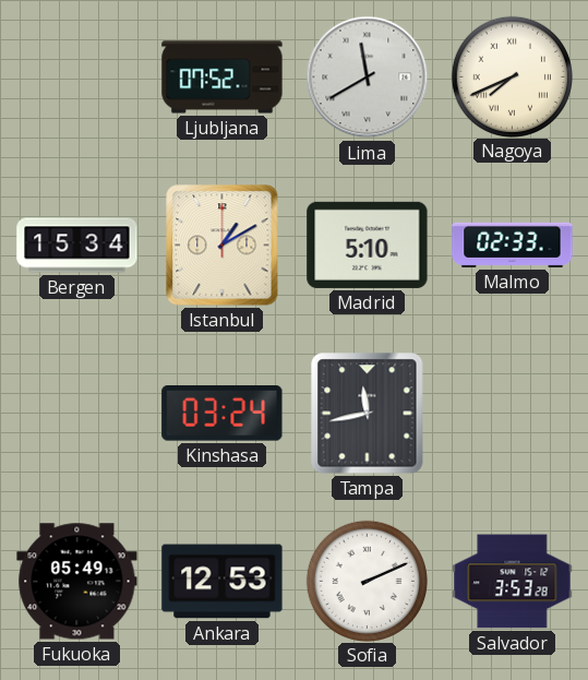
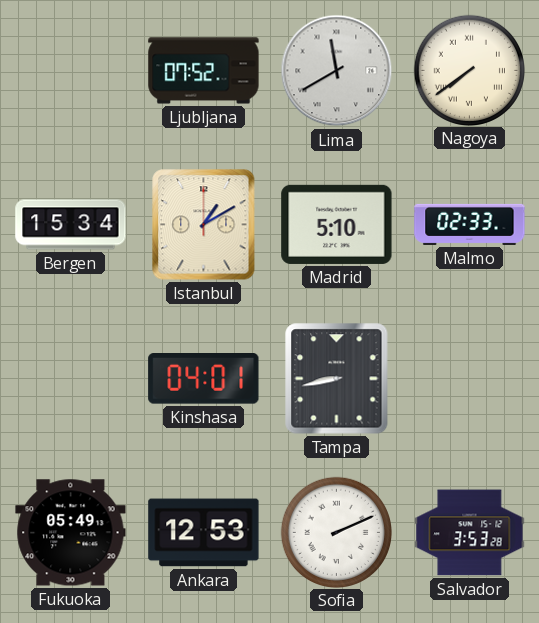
Nagoya: 7:41 -> 7:39 (469, 70)
Kinshasa: 03:24 -> 04:01 (204, 379)
Tampa: 11:43 -> 8:43 (337, 379)
